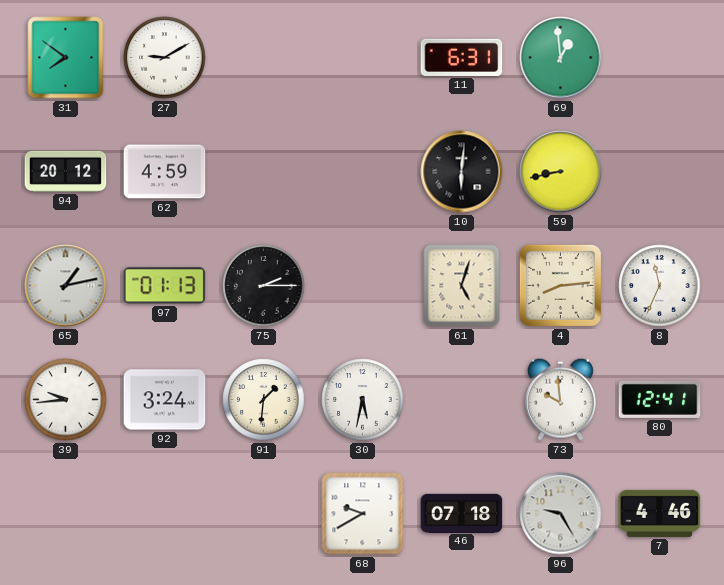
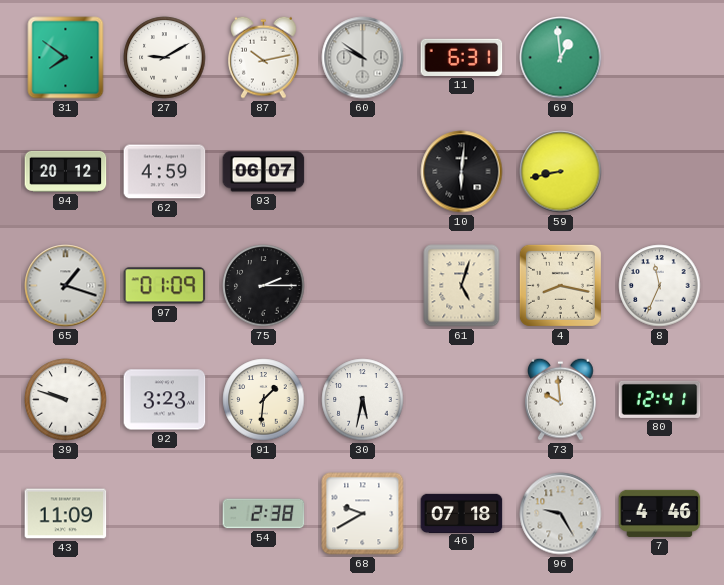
87: none -> 10:13 (264, 57)
60: none -> 9:51 (363, 58)
93: none -> 06:07 (264, 172)
65: 1:13 -> 1:18 (66, 286)
97: 01:13 -> 01:09 (165, 286)
4: 8:14 -> 8:17 (560, 285)
39: 9:44 -> 9:48 (66, 400)
92: 3:24 -> 3:23 (165, 400)
43: none -> 11:09 (66, 514)
54: none -> 2:38 (264, 514)
